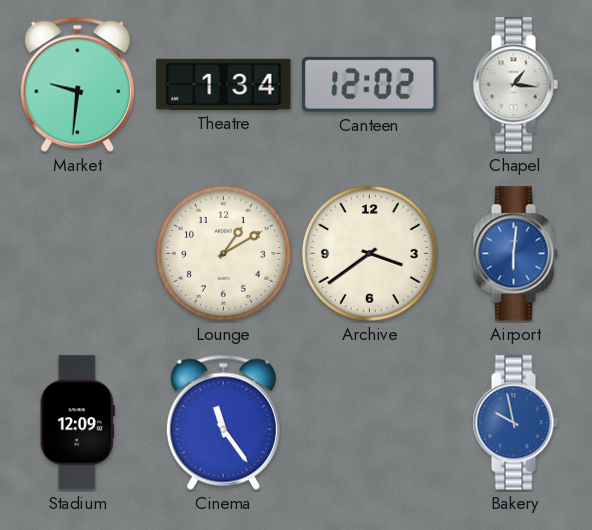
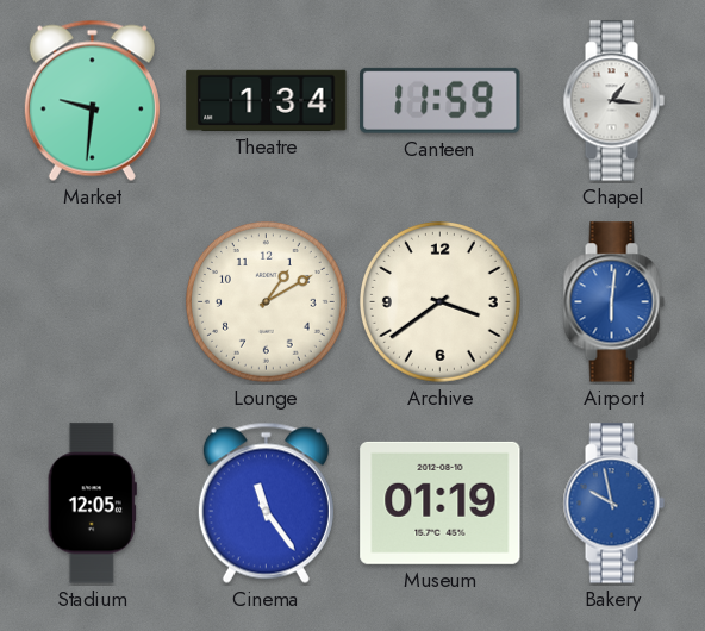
Canteen: 12:02 -> 11:59 (441, 100)
Stadium: 12:09 -> 12:05 (92, 504)
Museum: none -> 01:19 (441, 502)
